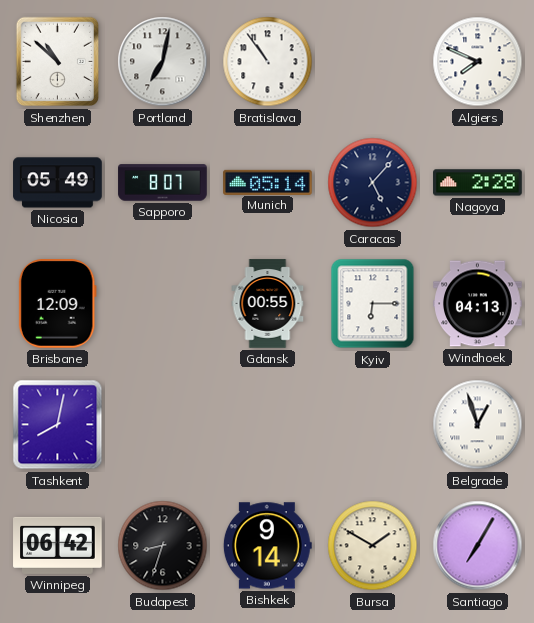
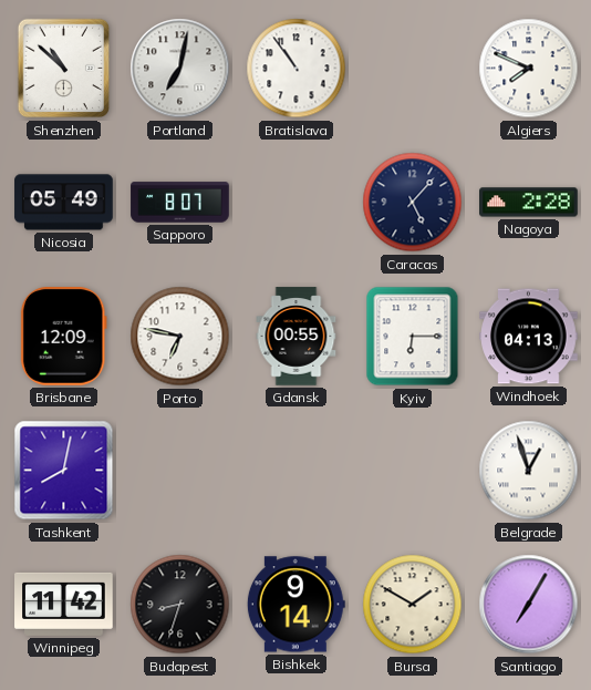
Munich: 05:14 -> none (268, 182)
Porto: none -> 6:47 (180, 337)
Winnipeg: 06:42 -> 11:42 (64, 604)
